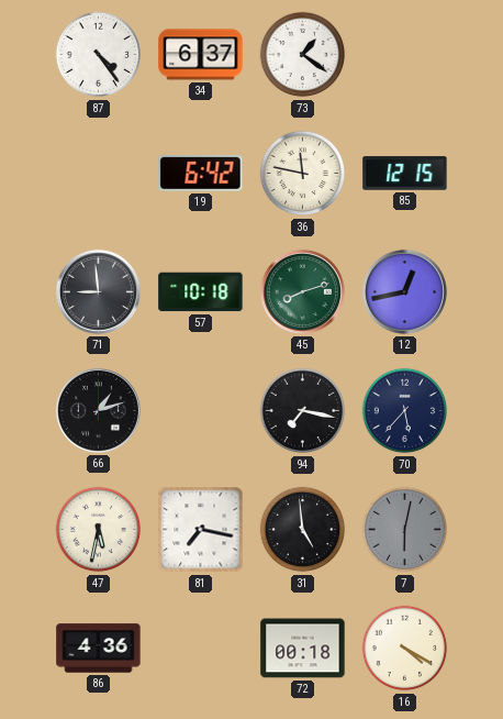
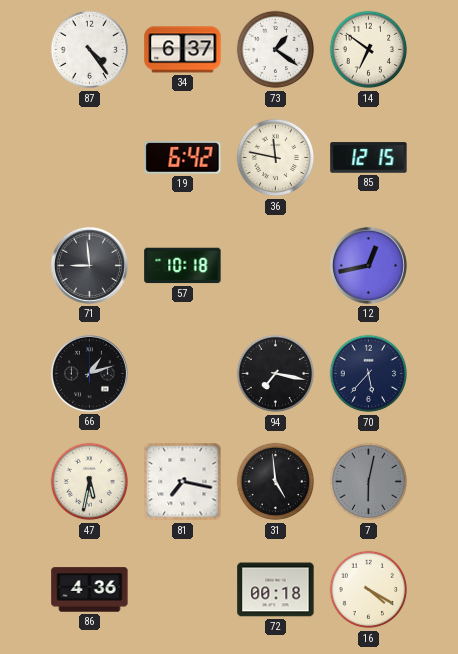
14: none -> 6:51 (369, 50)
45: 8:12 -> none (302, 291)
